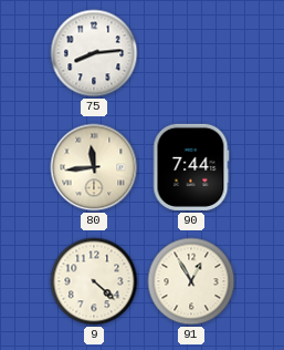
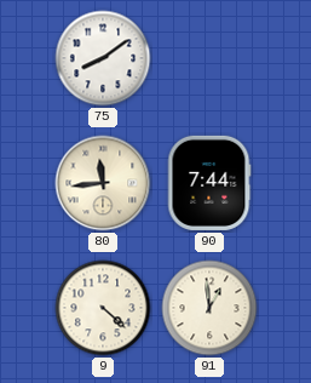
75: 8:14 -> 8:09 (103, 58)
91: 12:55 -> 12:59 (209, 308)
